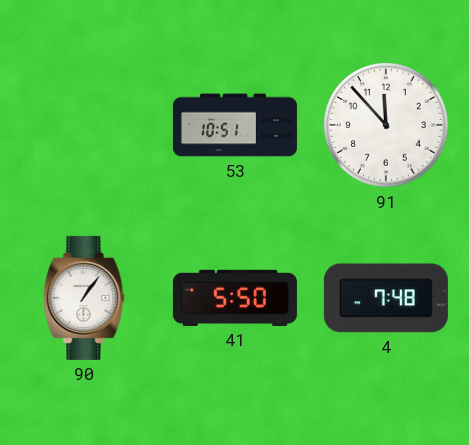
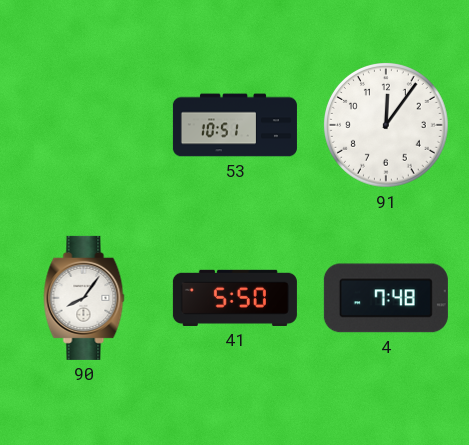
91: 11:53 -> 12:06 (387, 126)
90: 1:06 -> 8:06 (84, 298)
